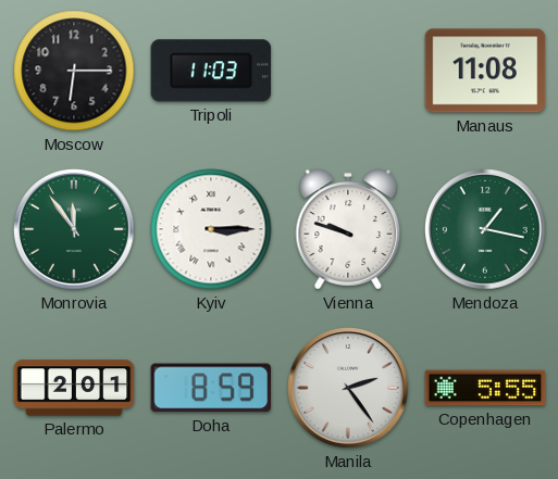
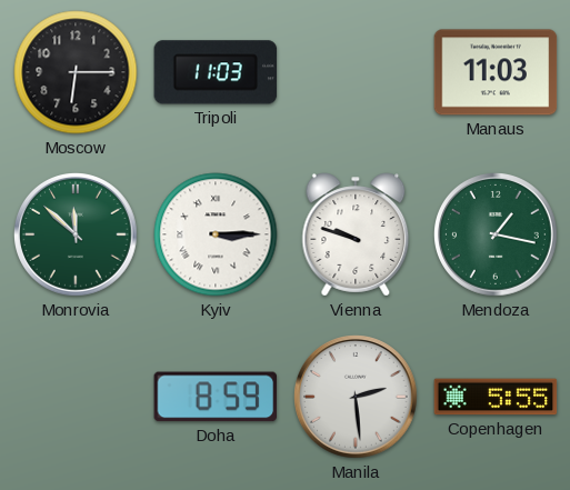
Manaus: 11:08 -> 11:03 (496, 72)
Monrovia: 11:54 -> 11:52 (77, 236)
Palermo: 2:01 -> none (74, 388)
Manila: 2:24 -> 2:29 (357, 398)
